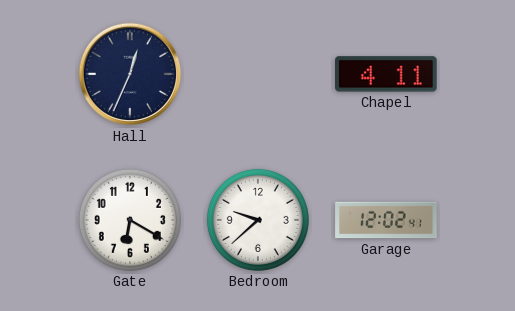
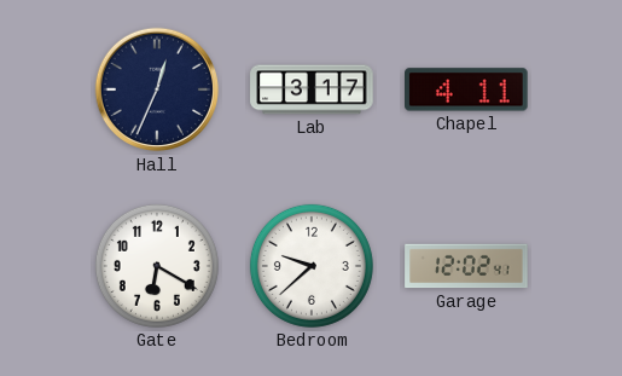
Lab: none -> 3:17 (312, 89)
